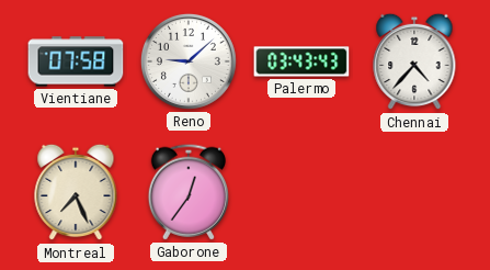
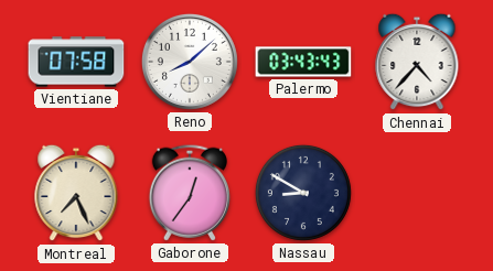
Reno: 9:08 -> 8:08 (190, 62)
Nassau: none -> 8:50 (303, 193)
